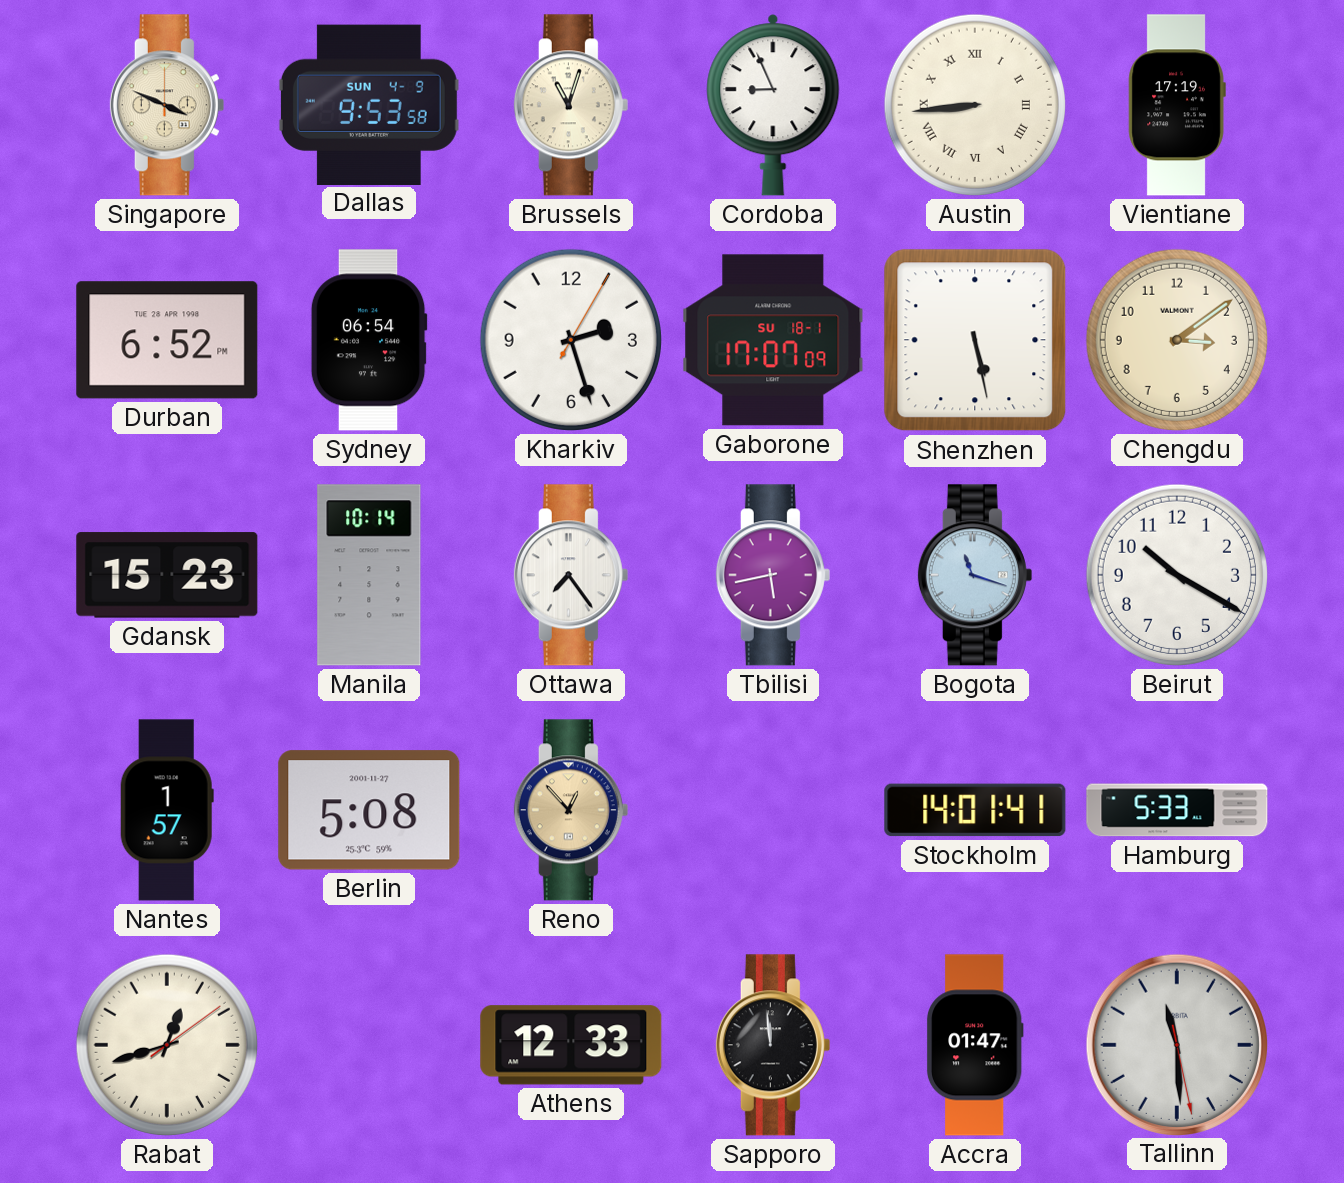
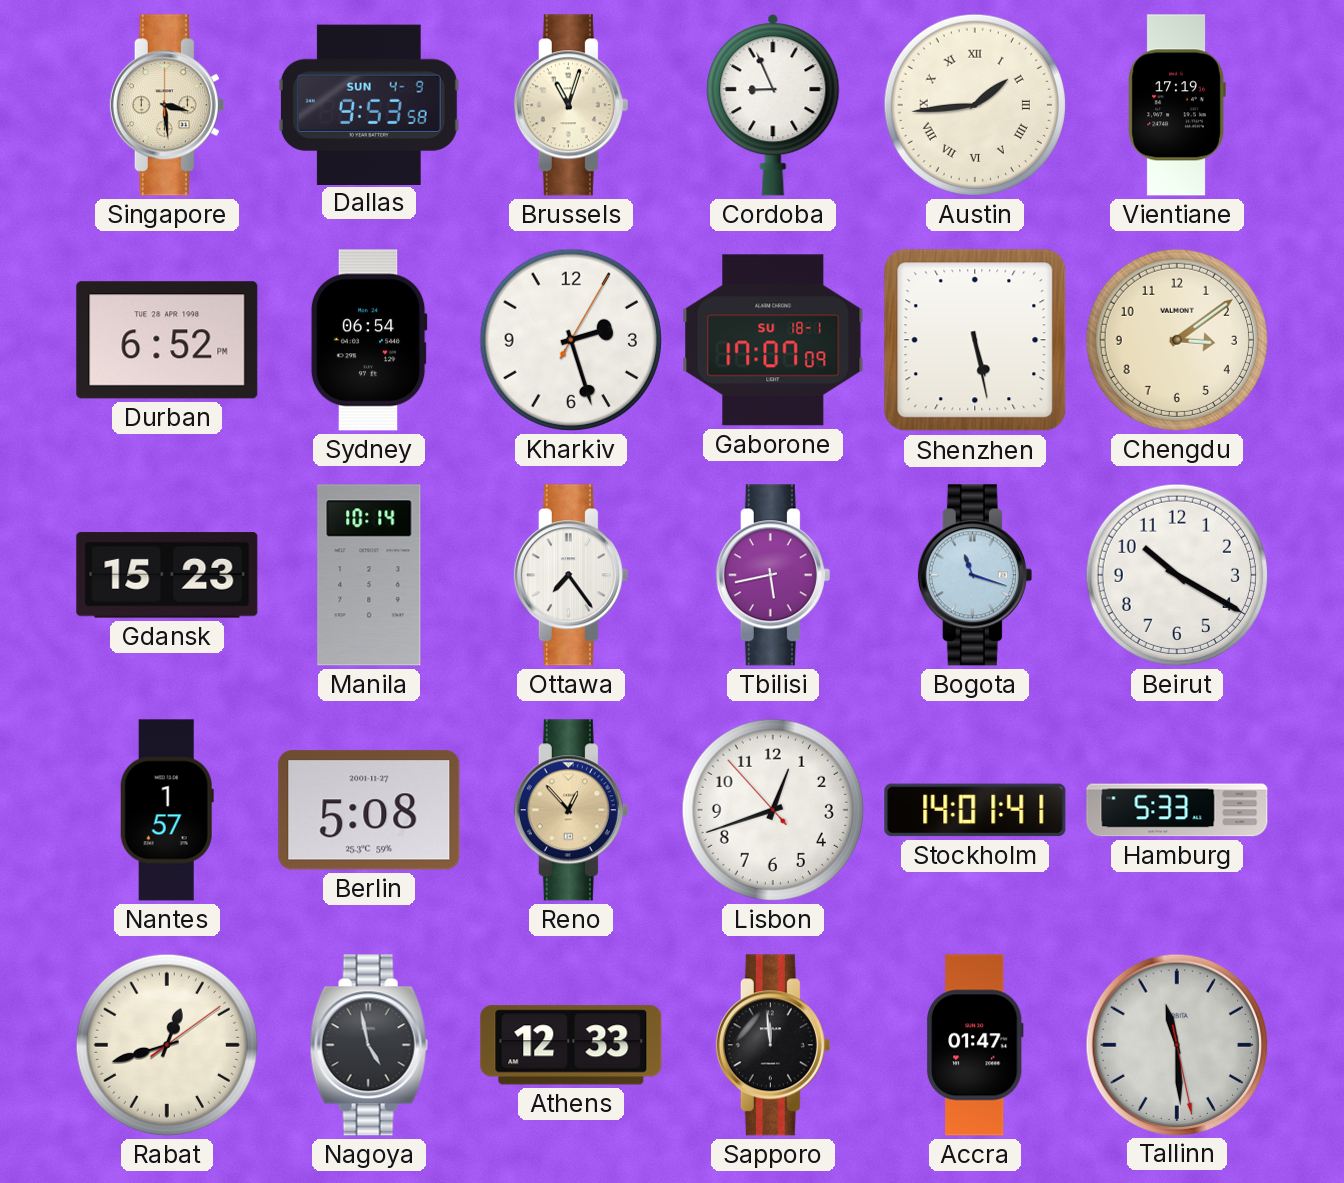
Singapore: 3:49 -> 3:29 (167, 105)
Austin: 8:44 -> 1:44 (975, 105)
Lisbon: none -> 12:41 (773, 810)
Nagoya: none -> 4:58 (369, 1045)
